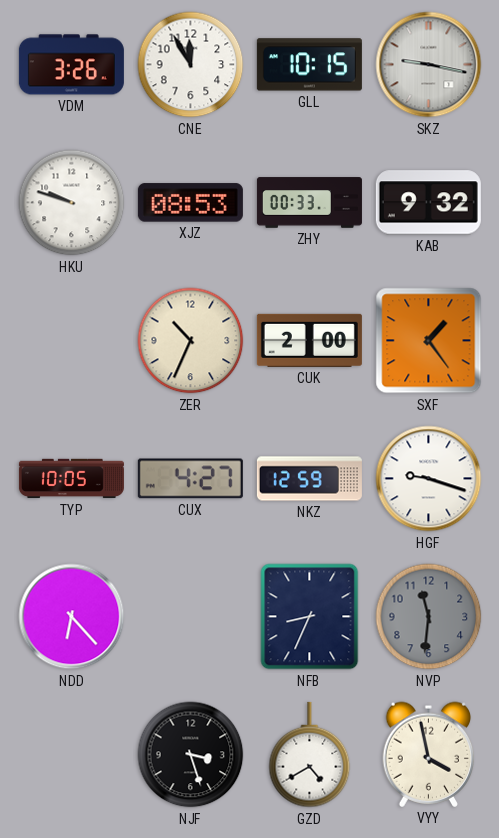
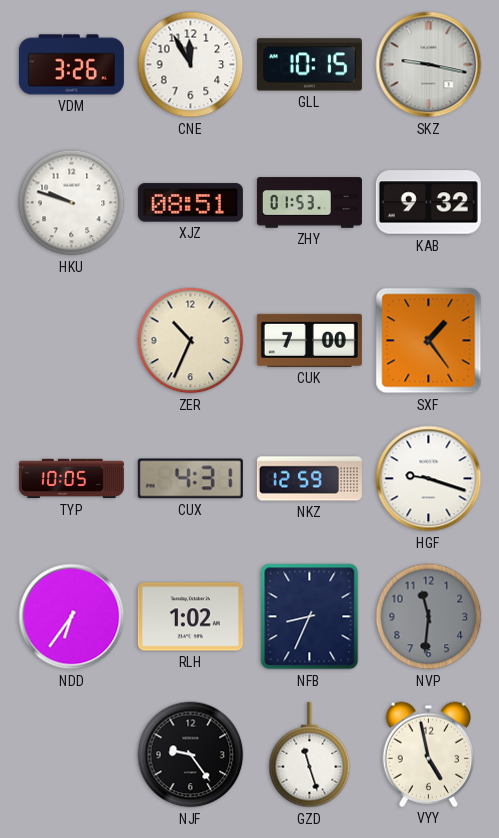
XJZ: 08:53 -> 08:51 (190, 203)
ZHY: 00:33 -> 01:53 (309, 203)
CUK: 2:00 -> 7:00 (309, 340)
CUX: 4:27 -> 4:31 (190, 479)
NDD: 6:23 -> 6:36 (72, 617)
RLH: none -> 1:02 (190, 617)
NJF: 3:27 -> 9:24 (191, 755)
GZD: 4:40 -> 11:27 (310, 755)
VYY: 3:58 -> 4:58 (429, 754)
